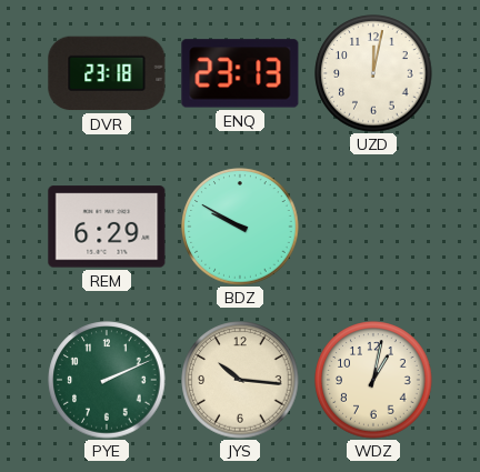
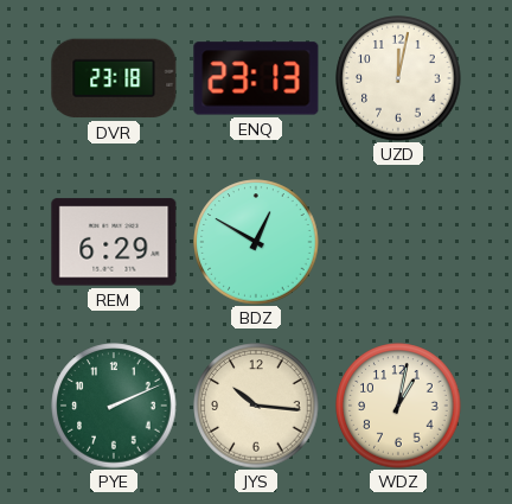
BDZ: 9:50 -> 12:50 (256, 242)
